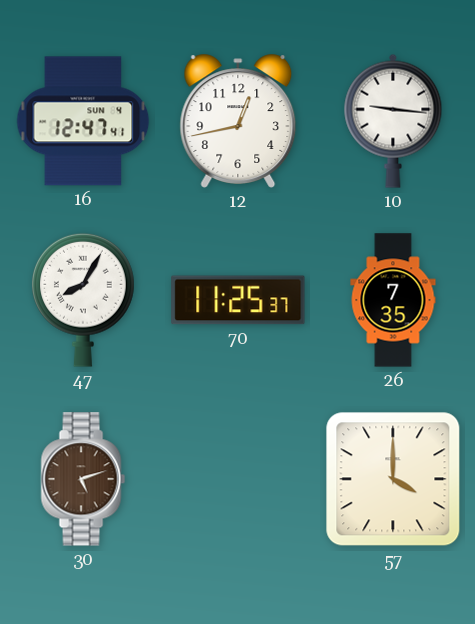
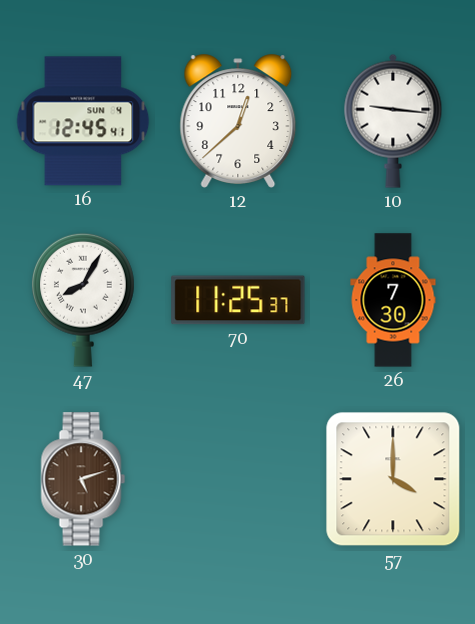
16: 12:47 -> 12:45 (83, 121)
12: 12:43 -> 12:38 (238, 121)
26: 7:35 -> 7:30 (393, 300)
